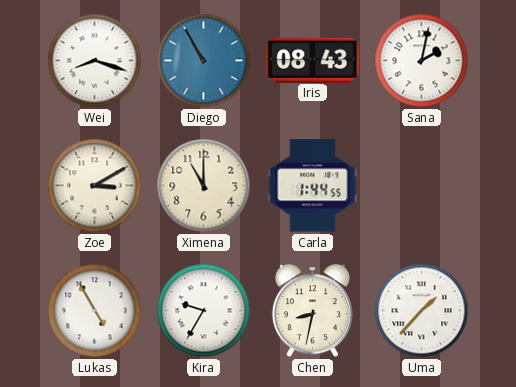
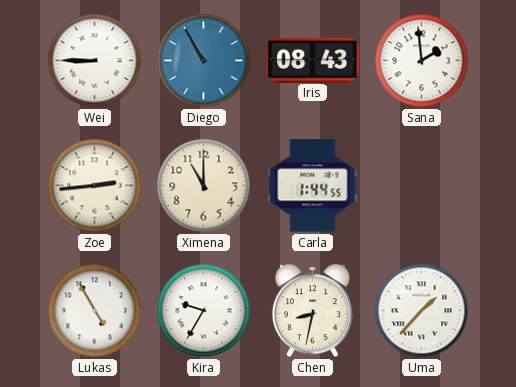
Wei: 8:18 -> 8:45 (95, 61)
Sana: 2:02 -> 1:59 (422, 61)
Zoe: 3:10 -> 2:44 (95, 186)
